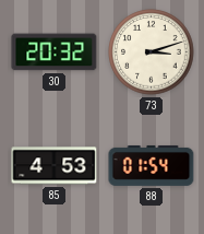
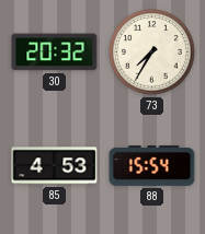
73: 3:12 -> 7:35 (152, 52)
88: 01:54 -> 15:54 (152, 165)
